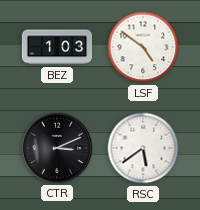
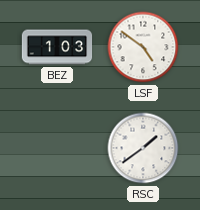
CTR: 3:11 -> none (56, 147)
RSC: 5:39 -> 1:39 (143, 148)
